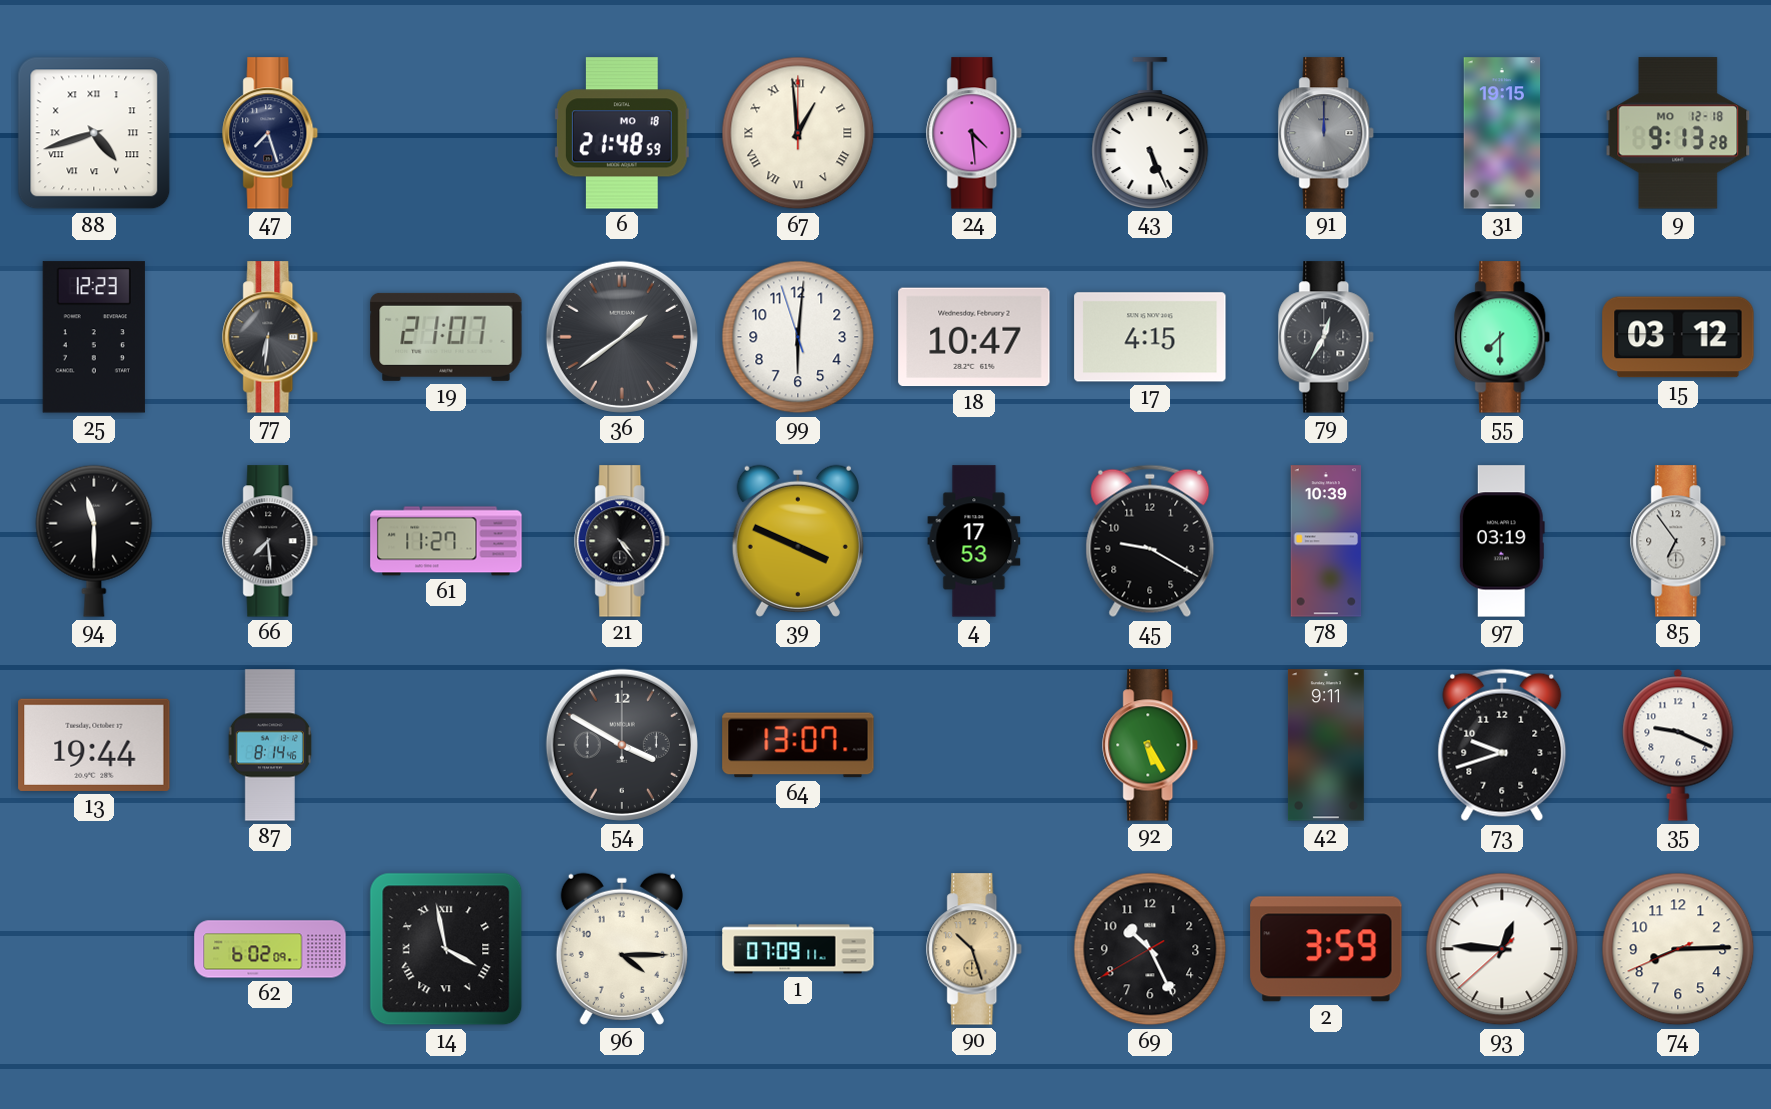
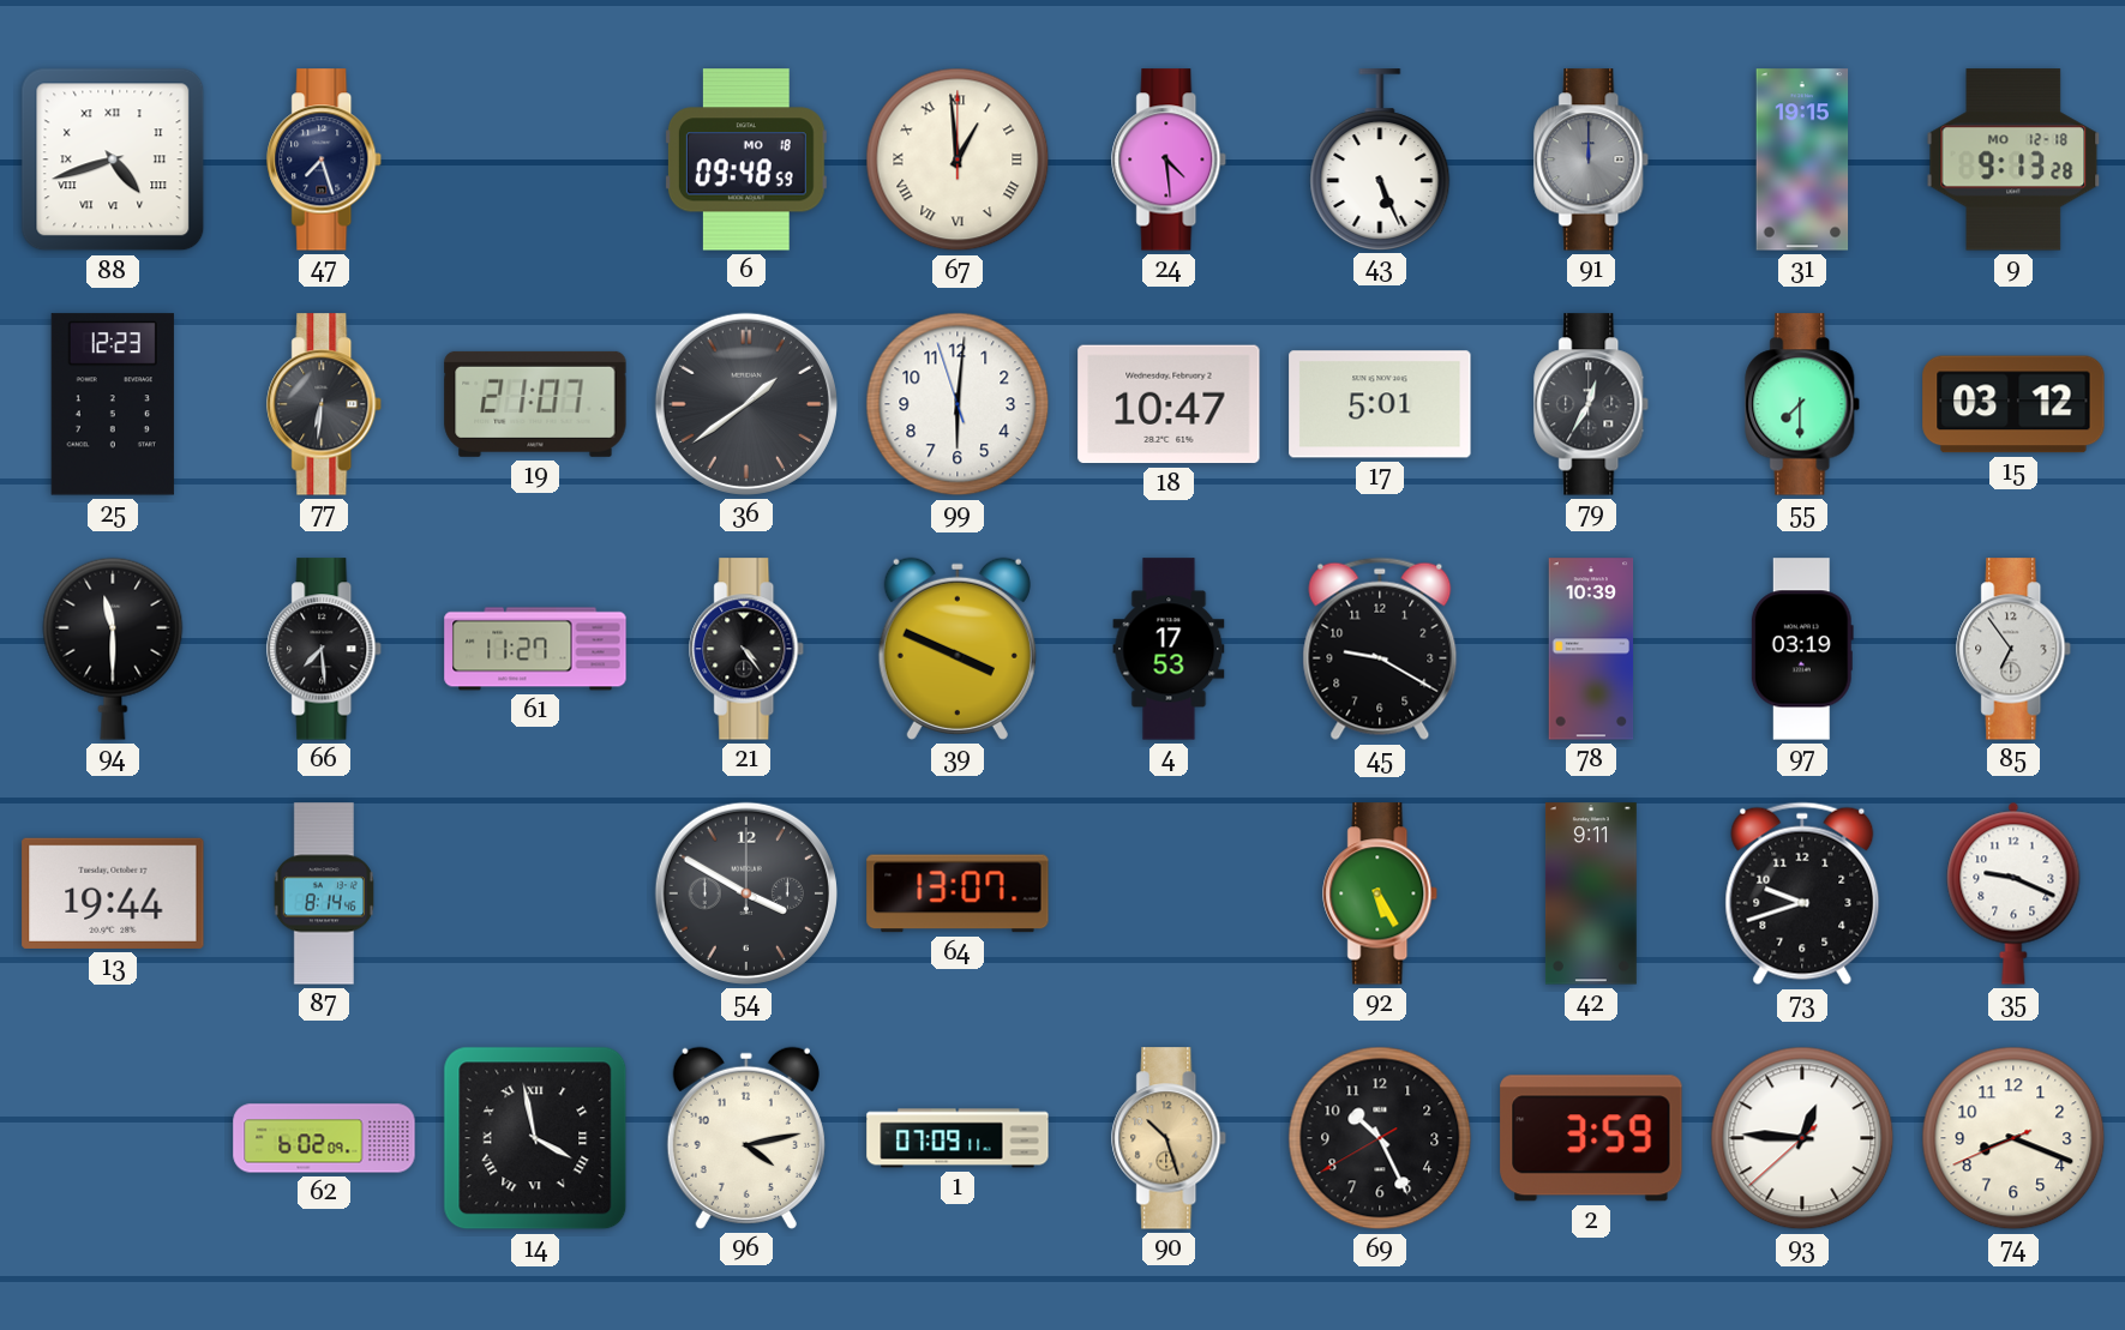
6: 21:48 -> 09:48 (746, 160)
17: 4:15 -> 5:01 (1380, 404)
96: 4:15 -> 4:13 (746, 1138)
74: 8:14 -> 8:18 (2013, 1138)
